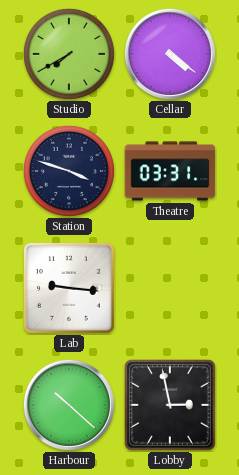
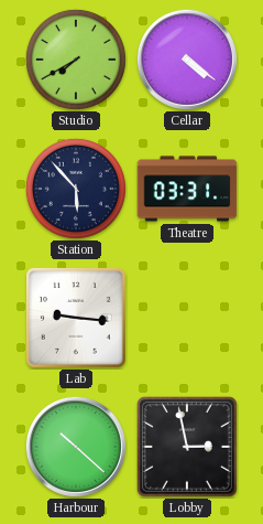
Station: 3:48 -> 5:53 (76, 189)
